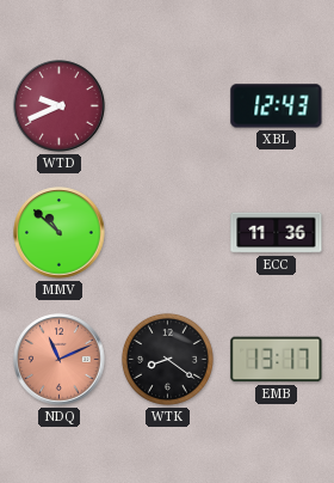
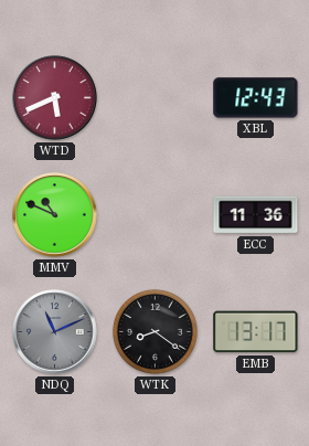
WTD: 9:41 -> 5:41 (55, 98)
MMV: 10:52 -> 10:49 (55, 215)
NDQ dial: salmon -> grey (55, 332)
